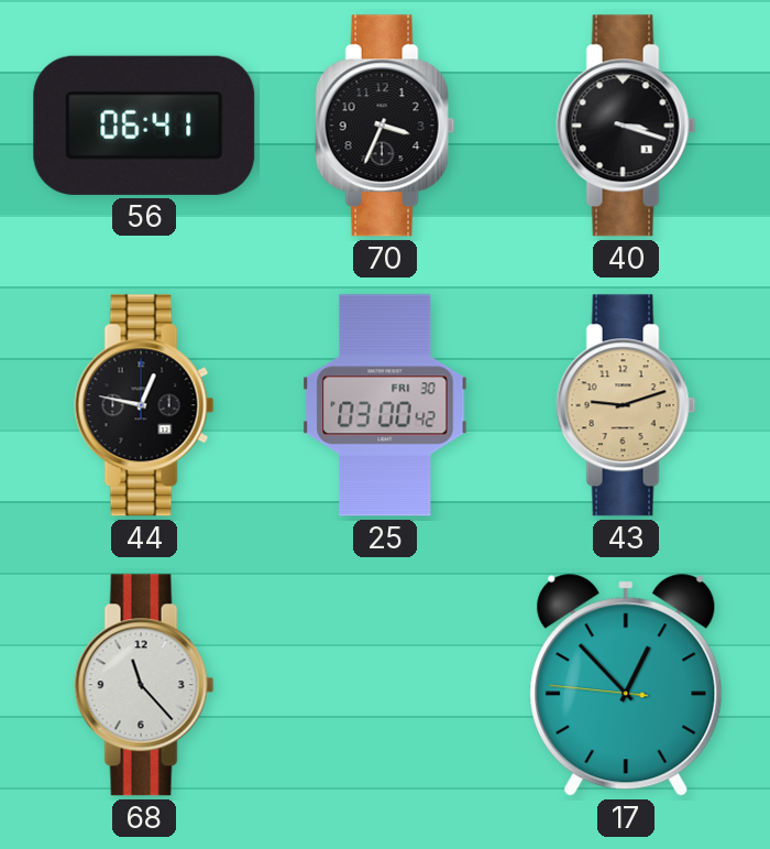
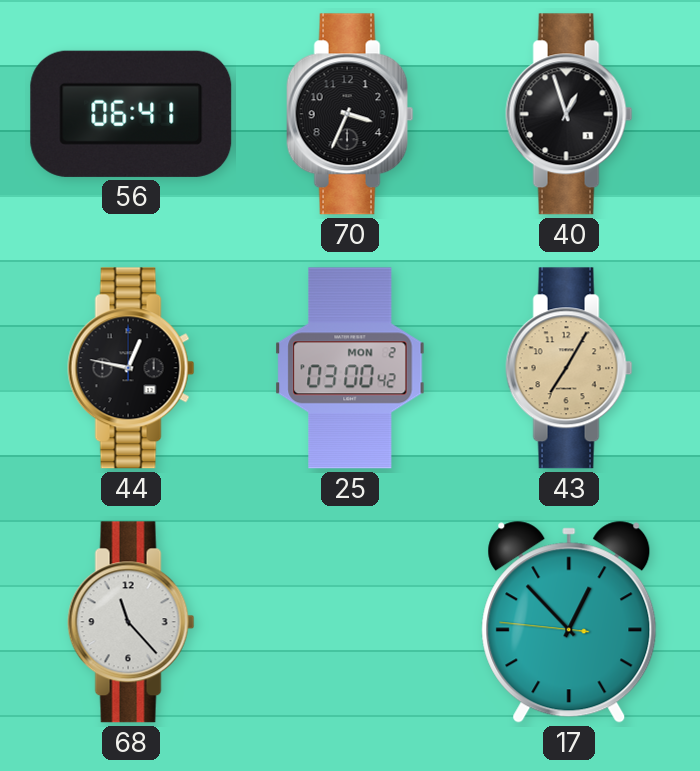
40: 3:18 -> 12:57 (569, 114)
25 date: FRI 30 -> MON 2 (350, 368)
43: 9:12 -> 7:05 (569, 368)
